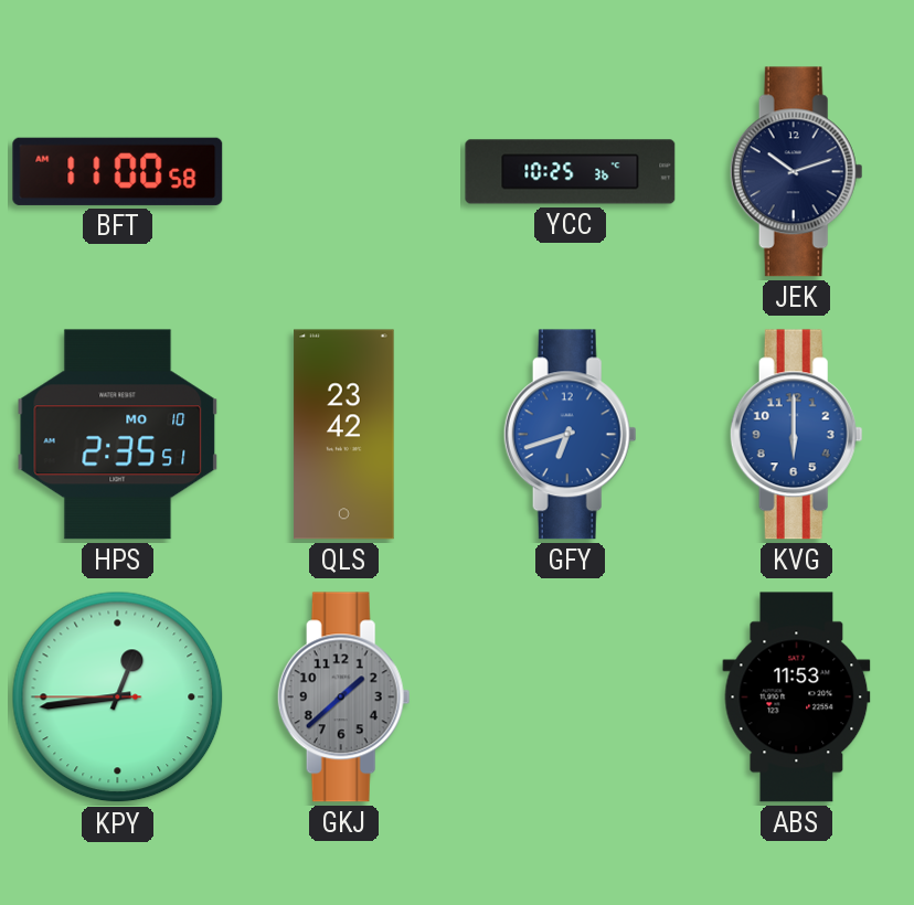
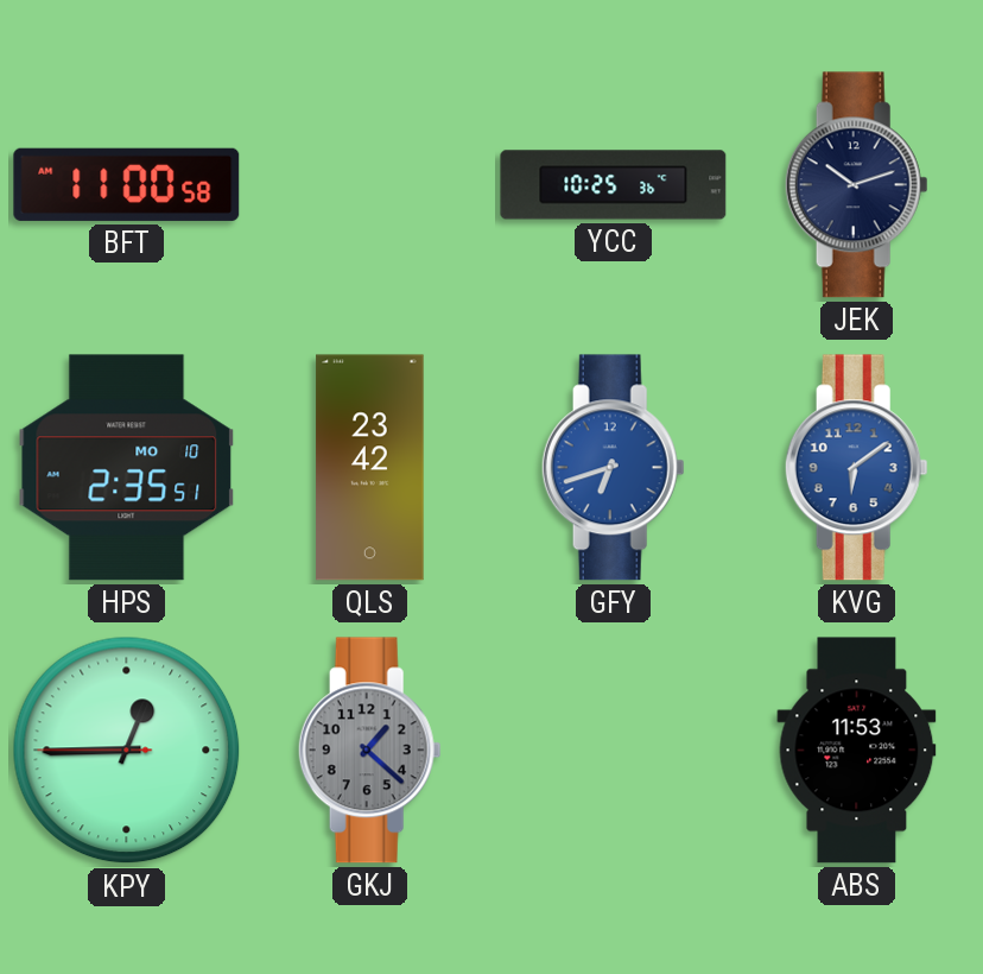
KVG: 6:00 -> 6:09 (856, 468)
KPY: 12:43 -> 12:44 (127, 751)
GKJ: 1:38 -> 1:22 (369, 751)
